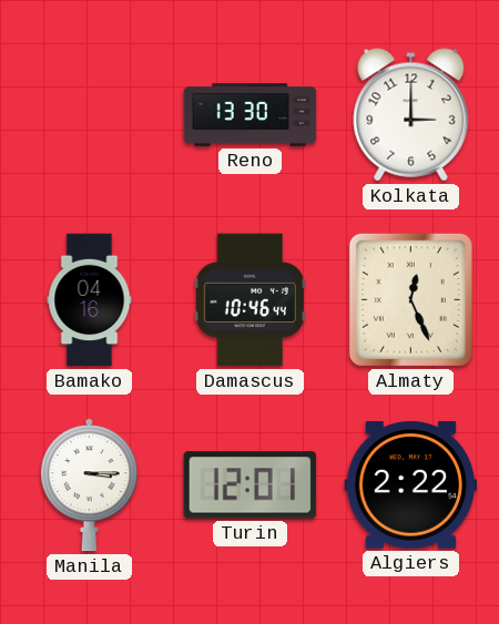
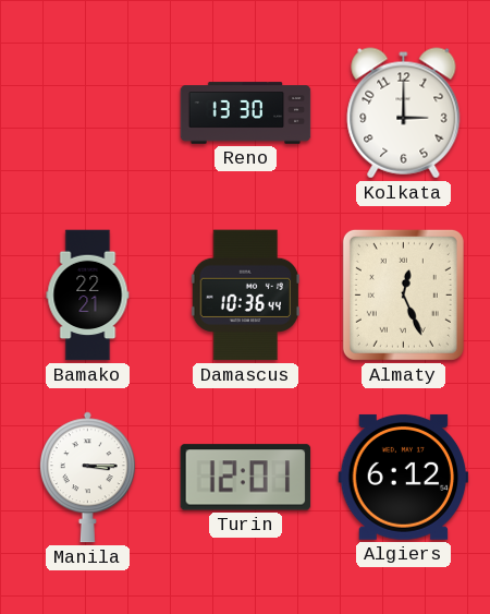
Bamako: 04:16 -> 22:21 (88, 296)
Damascus: 10:46 -> 10:36 (245, 296)
Algiers: 2:22 -> 6:12 (404, 477)
